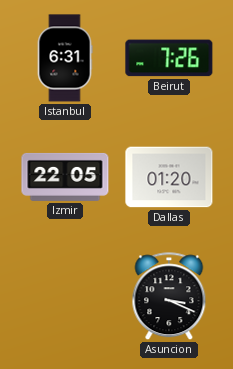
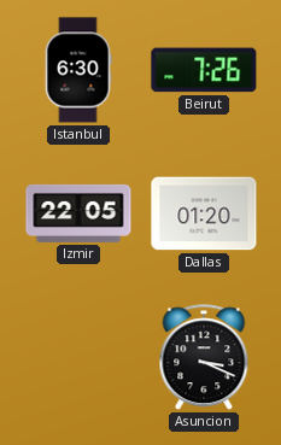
Istanbul: 6:31 -> 6:30 (78, 70)
